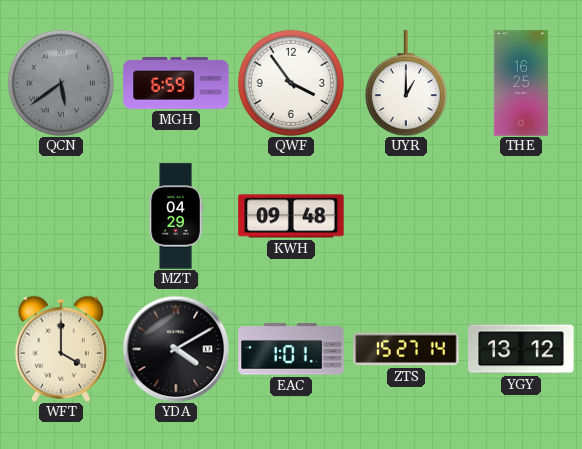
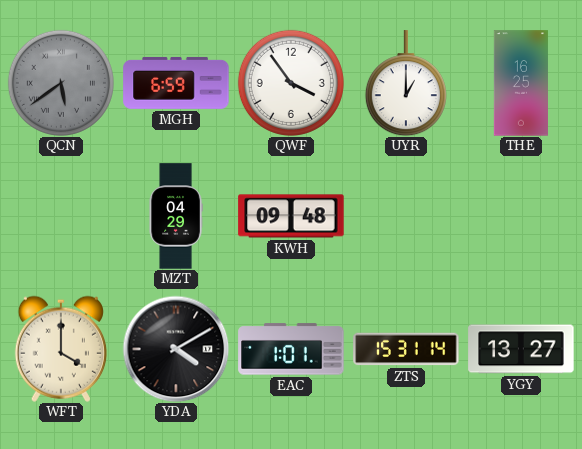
ZTS: 15:27 -> 15:31 (406, 349)
YGY: 13:12 -> 13:27 (521, 349)
